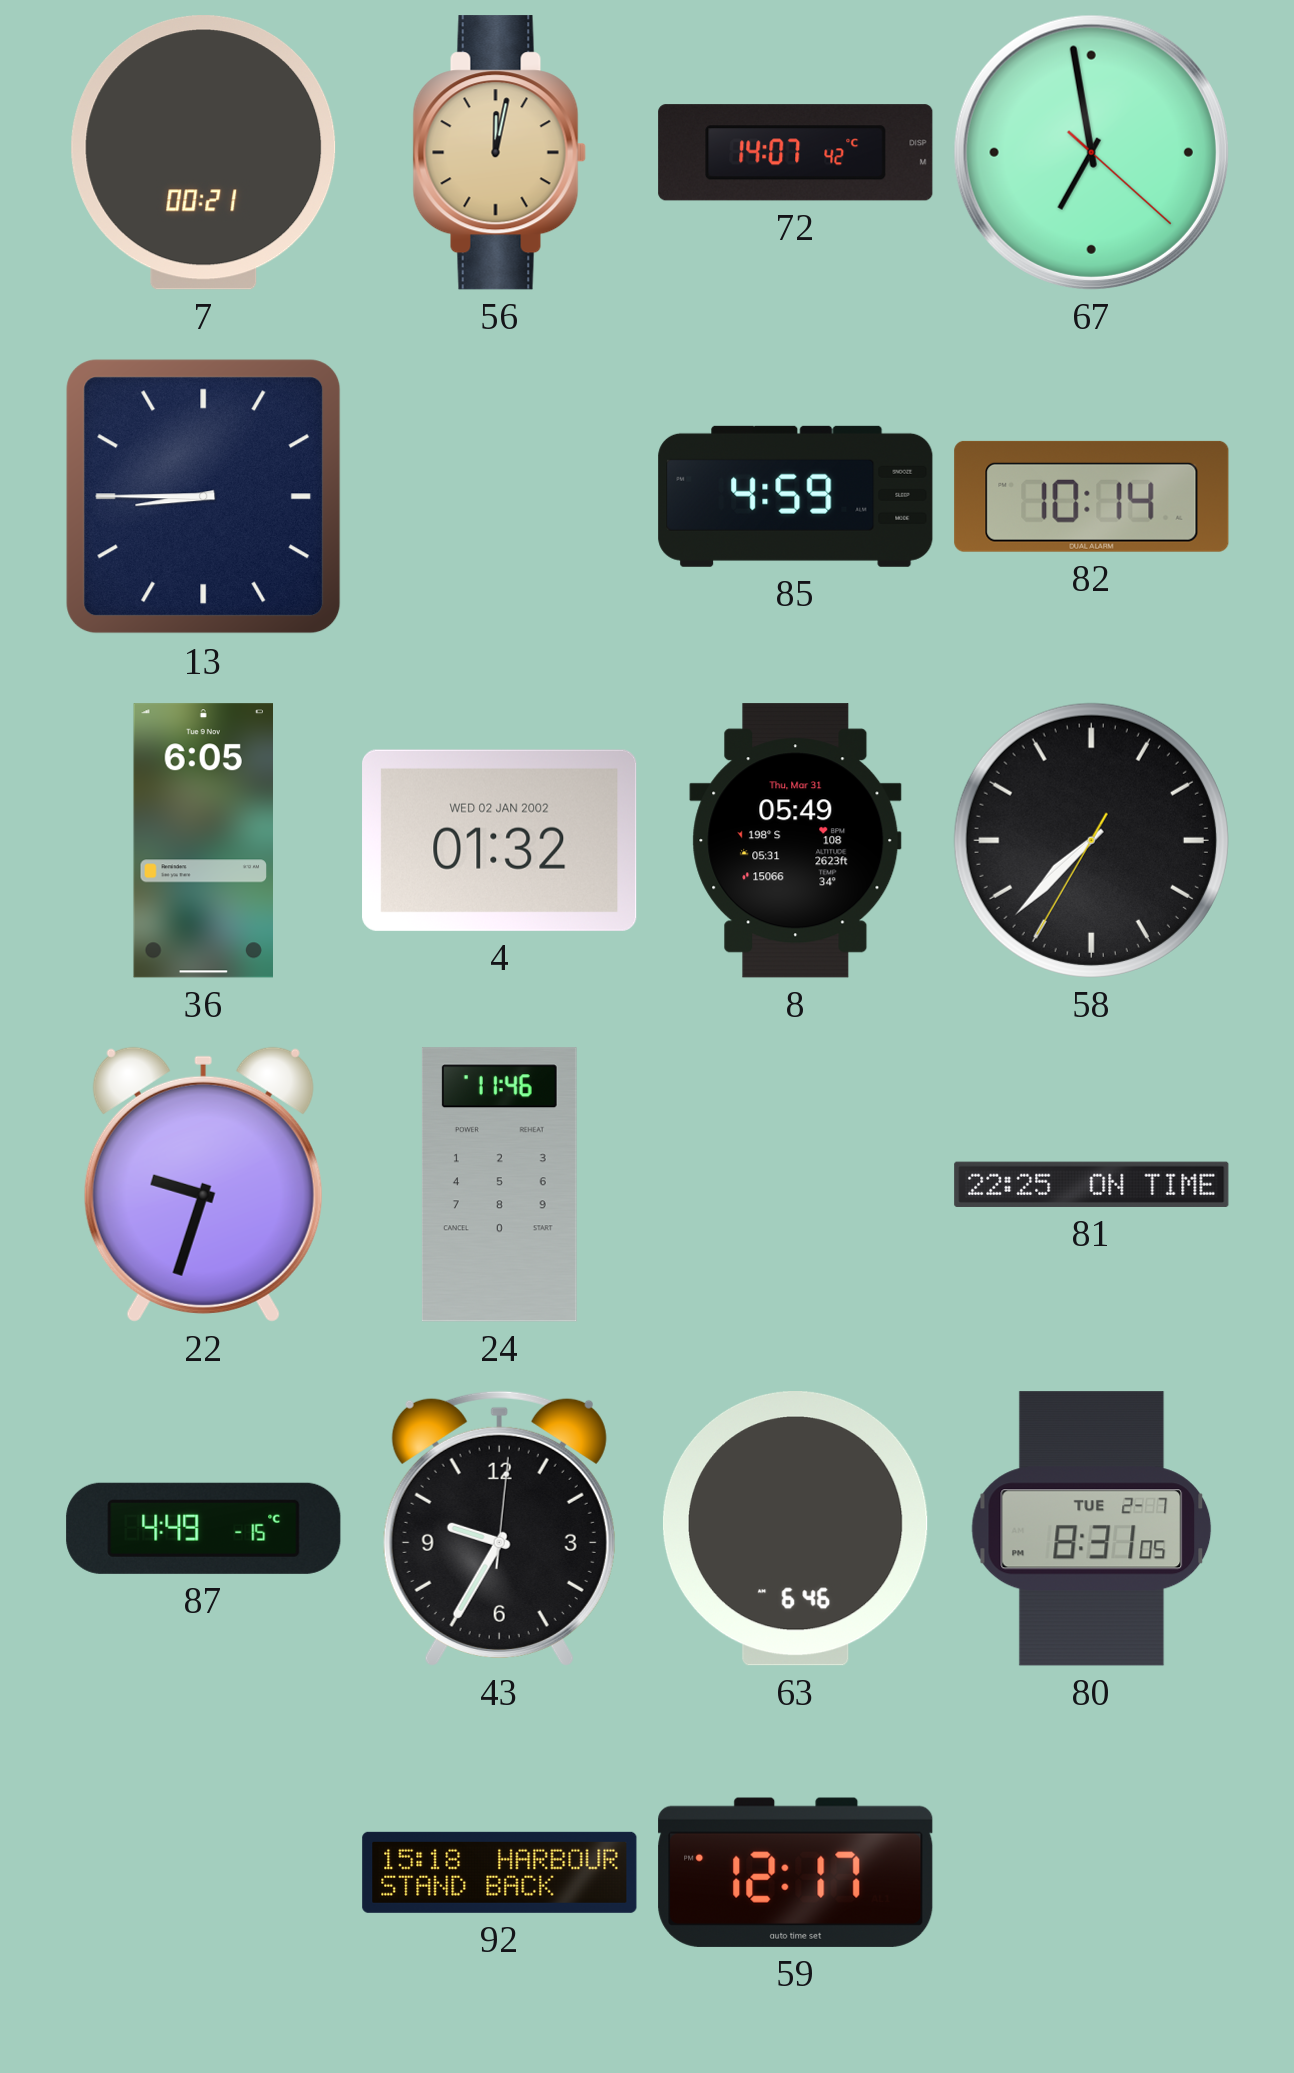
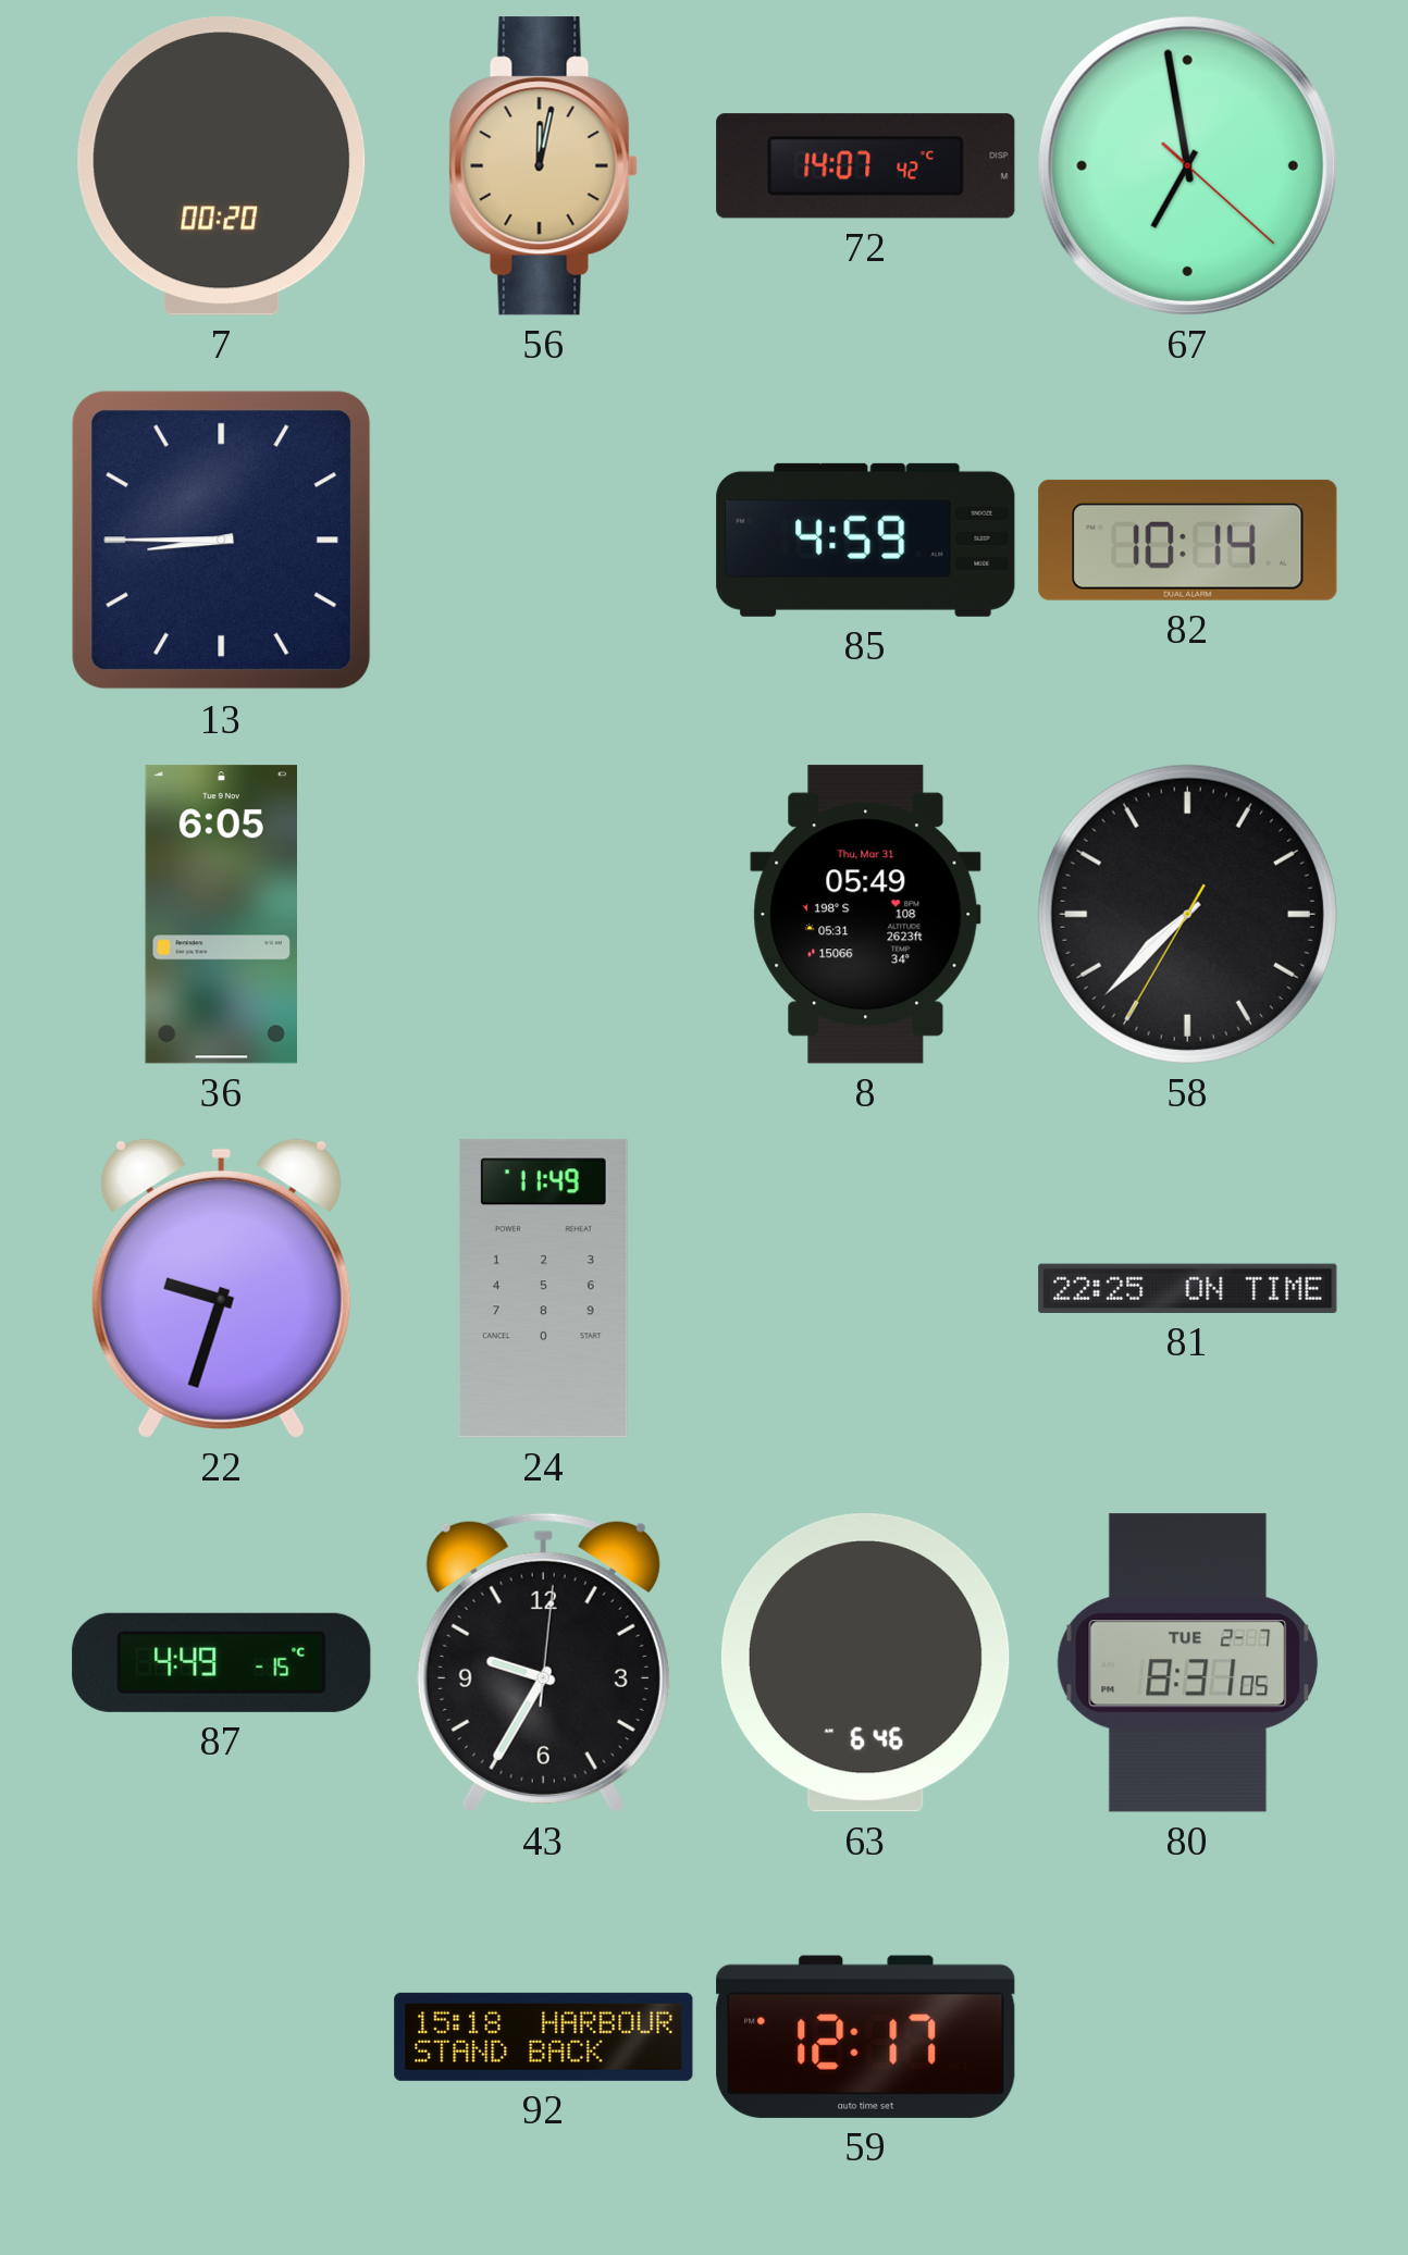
7: 00:21 -> 00:20 (222, 166)
4: 01:32 -> none (500, 840)
24: 11:46 -> 11:49 (543, 1289)
